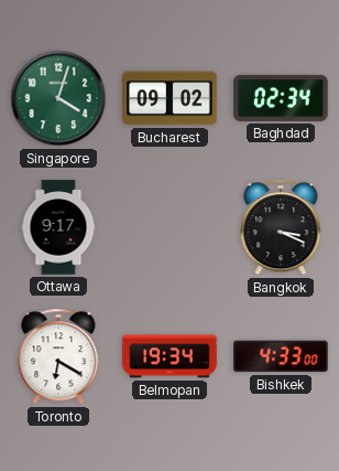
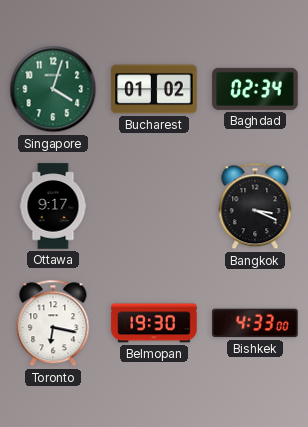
Bucharest: 09:02 -> 01:02 (154, 89)
Toronto: 6:20 -> 6:17 (53, 323)
Belmopan: 19:34 -> 19:30 (154, 323)
